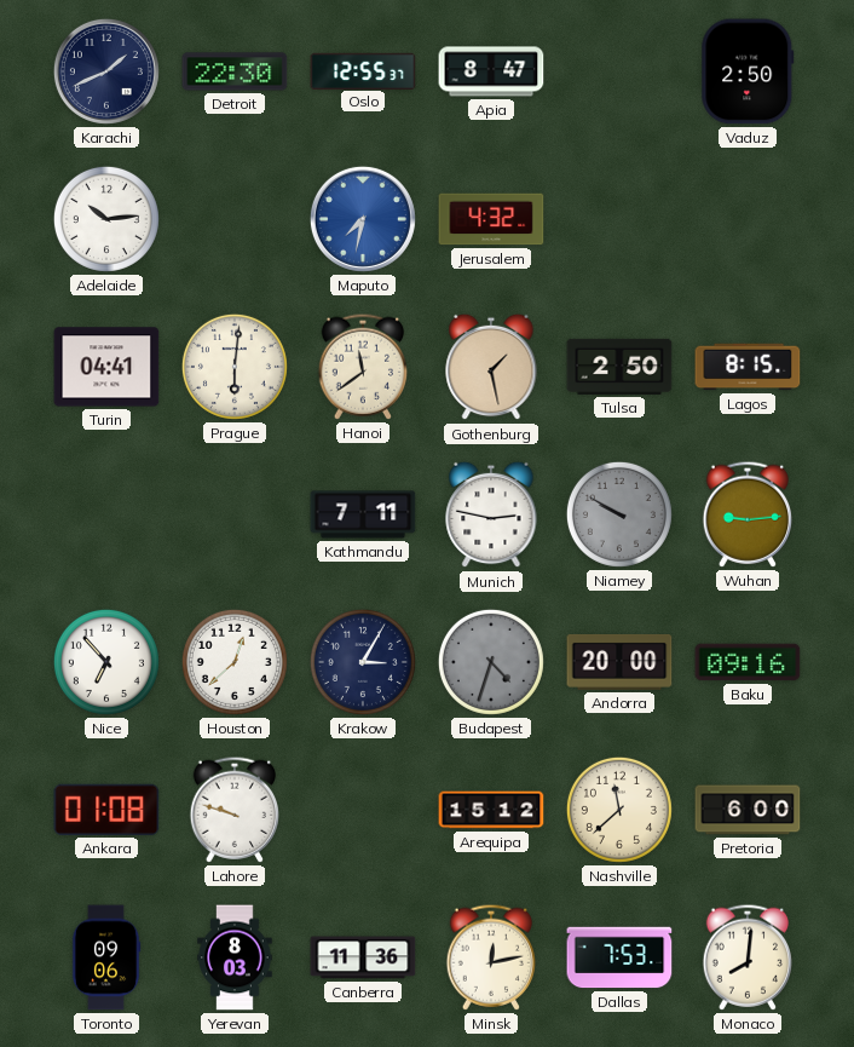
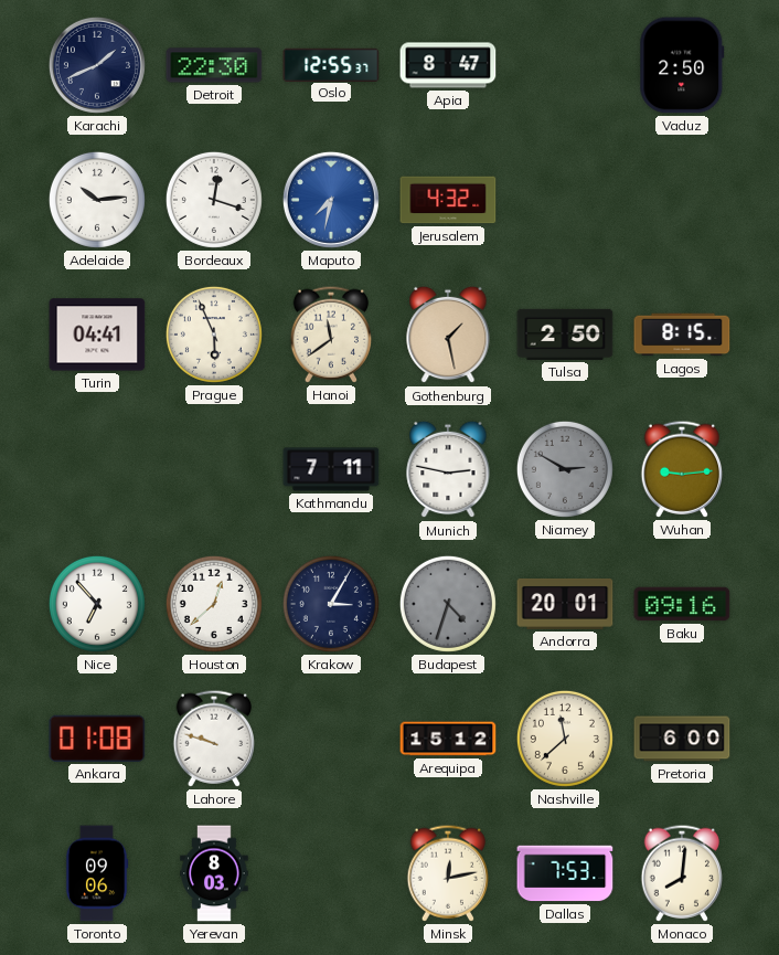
Bordeaux: none -> 12:18 (214, 200)
Prague: 6:01 -> 5:56 (214, 335)
Niamey: 9:50 -> 2:50 (565, 469)
Andorra: 20:00 -> 20:01 (565, 604)
Canberra: 11:36 -> none (363, 957)
